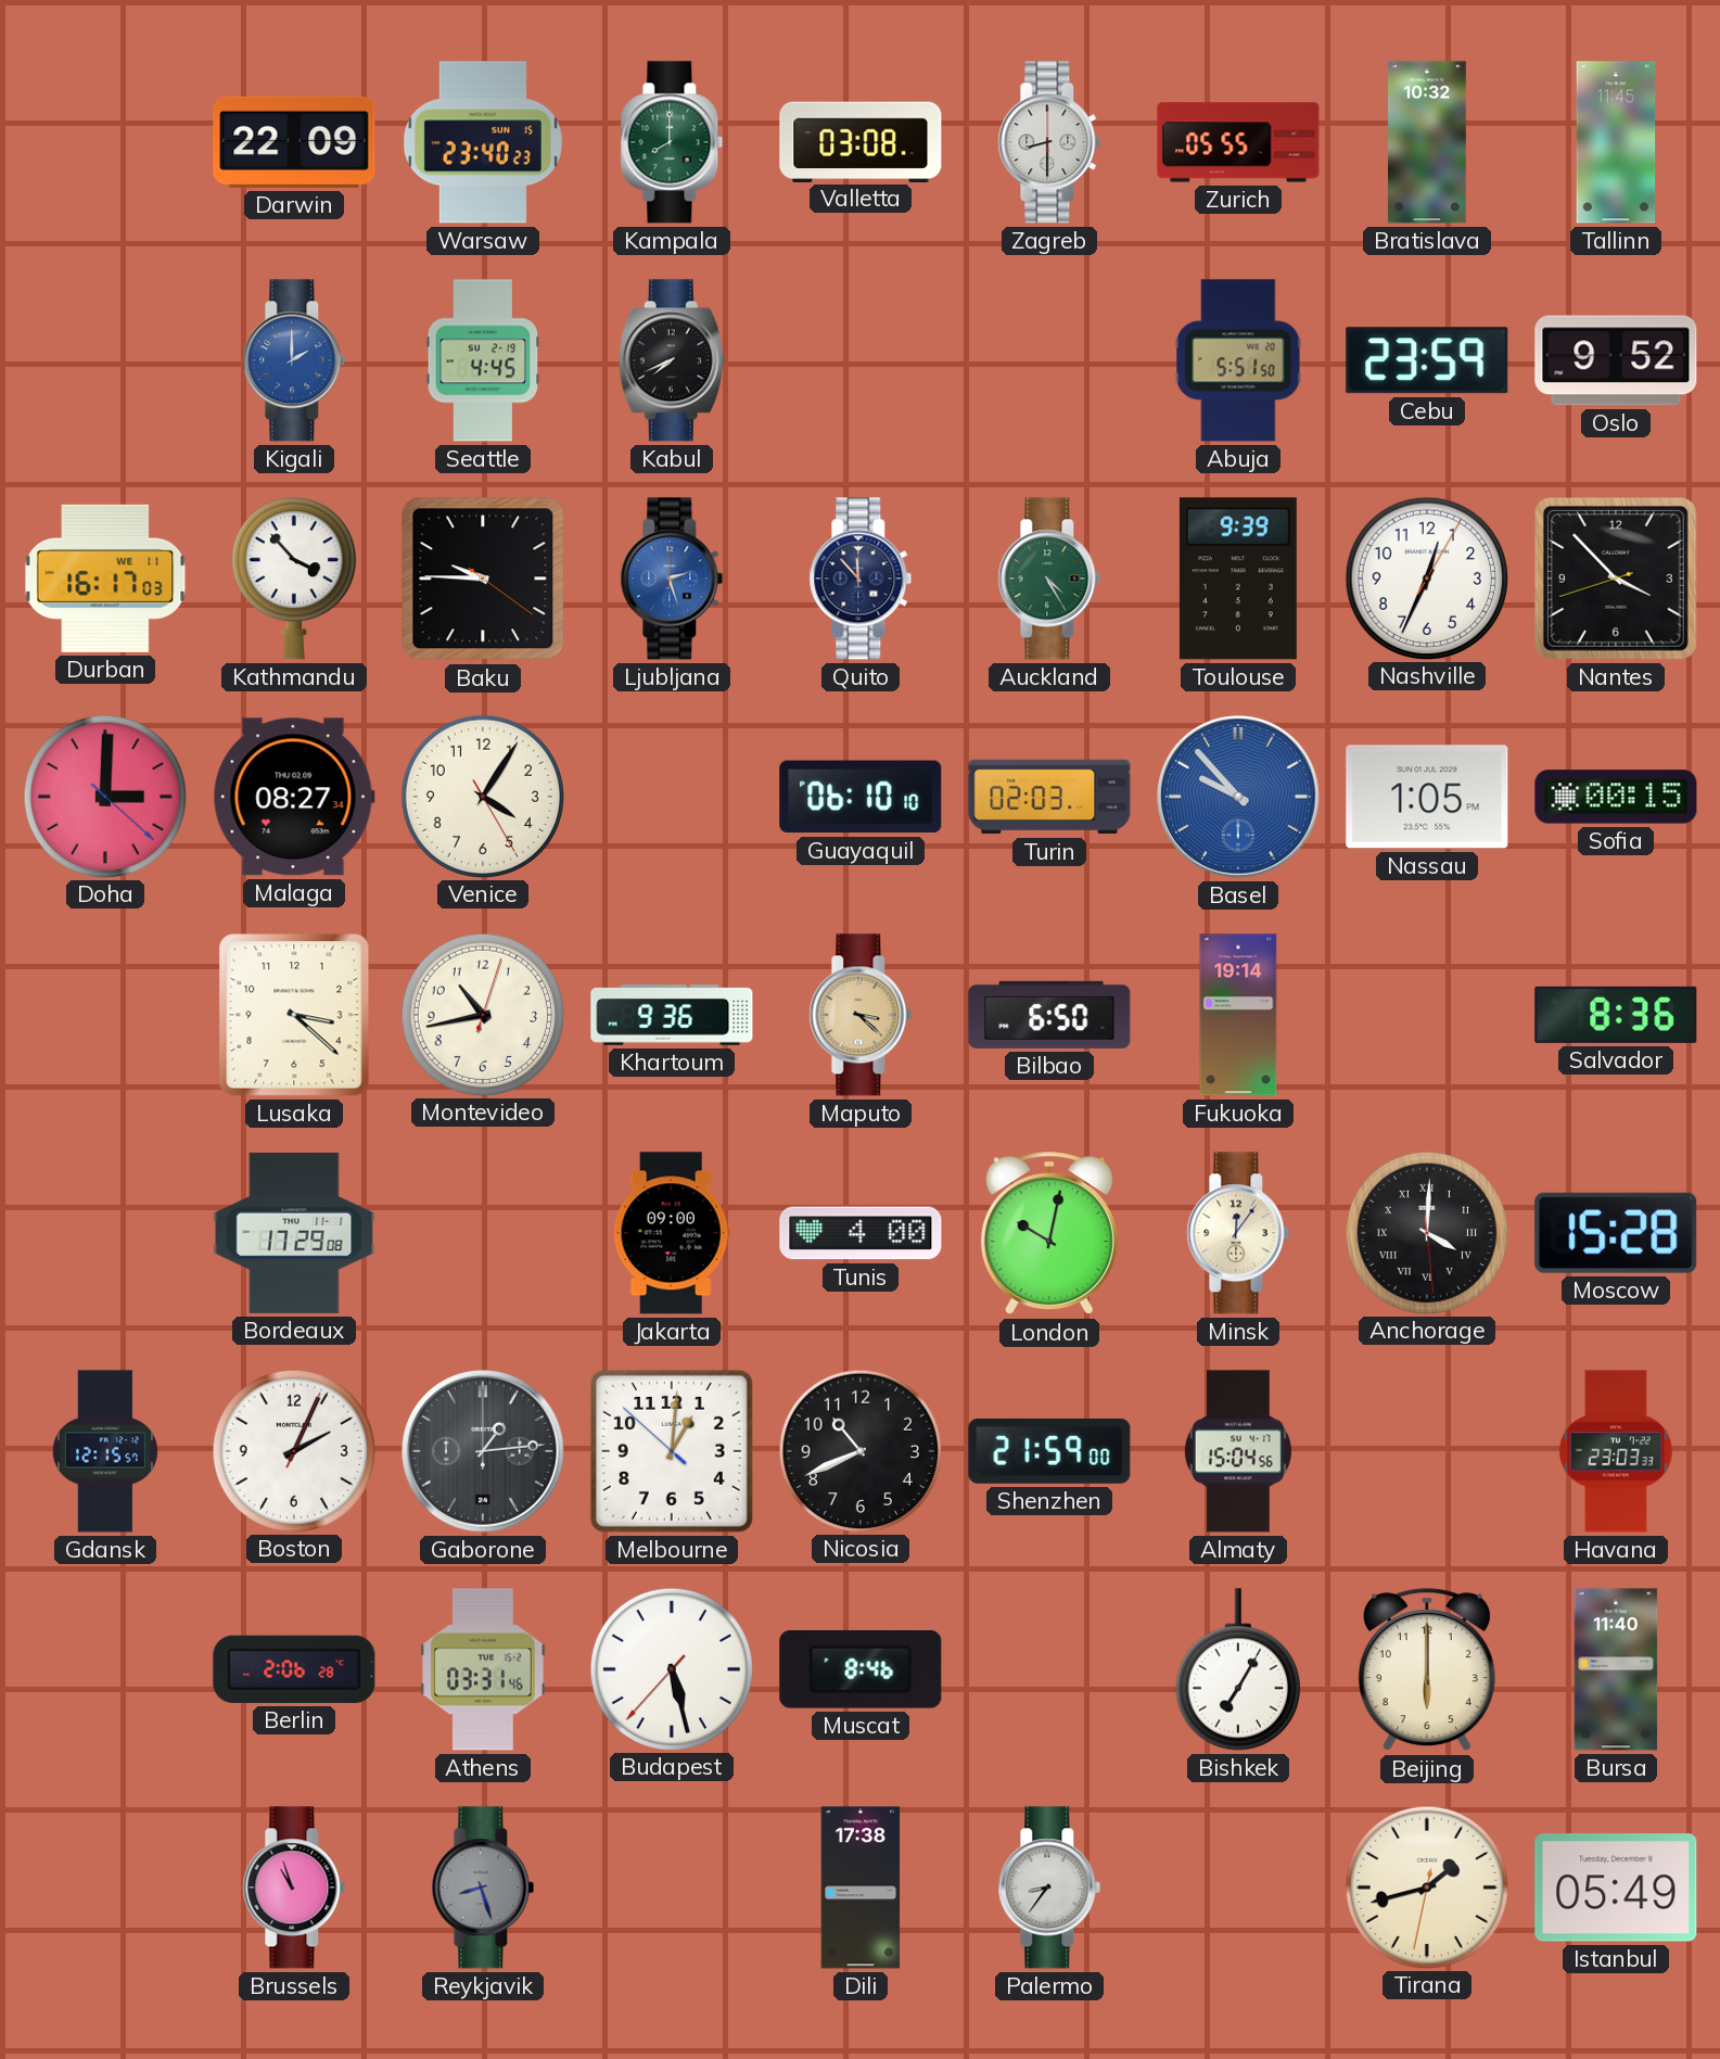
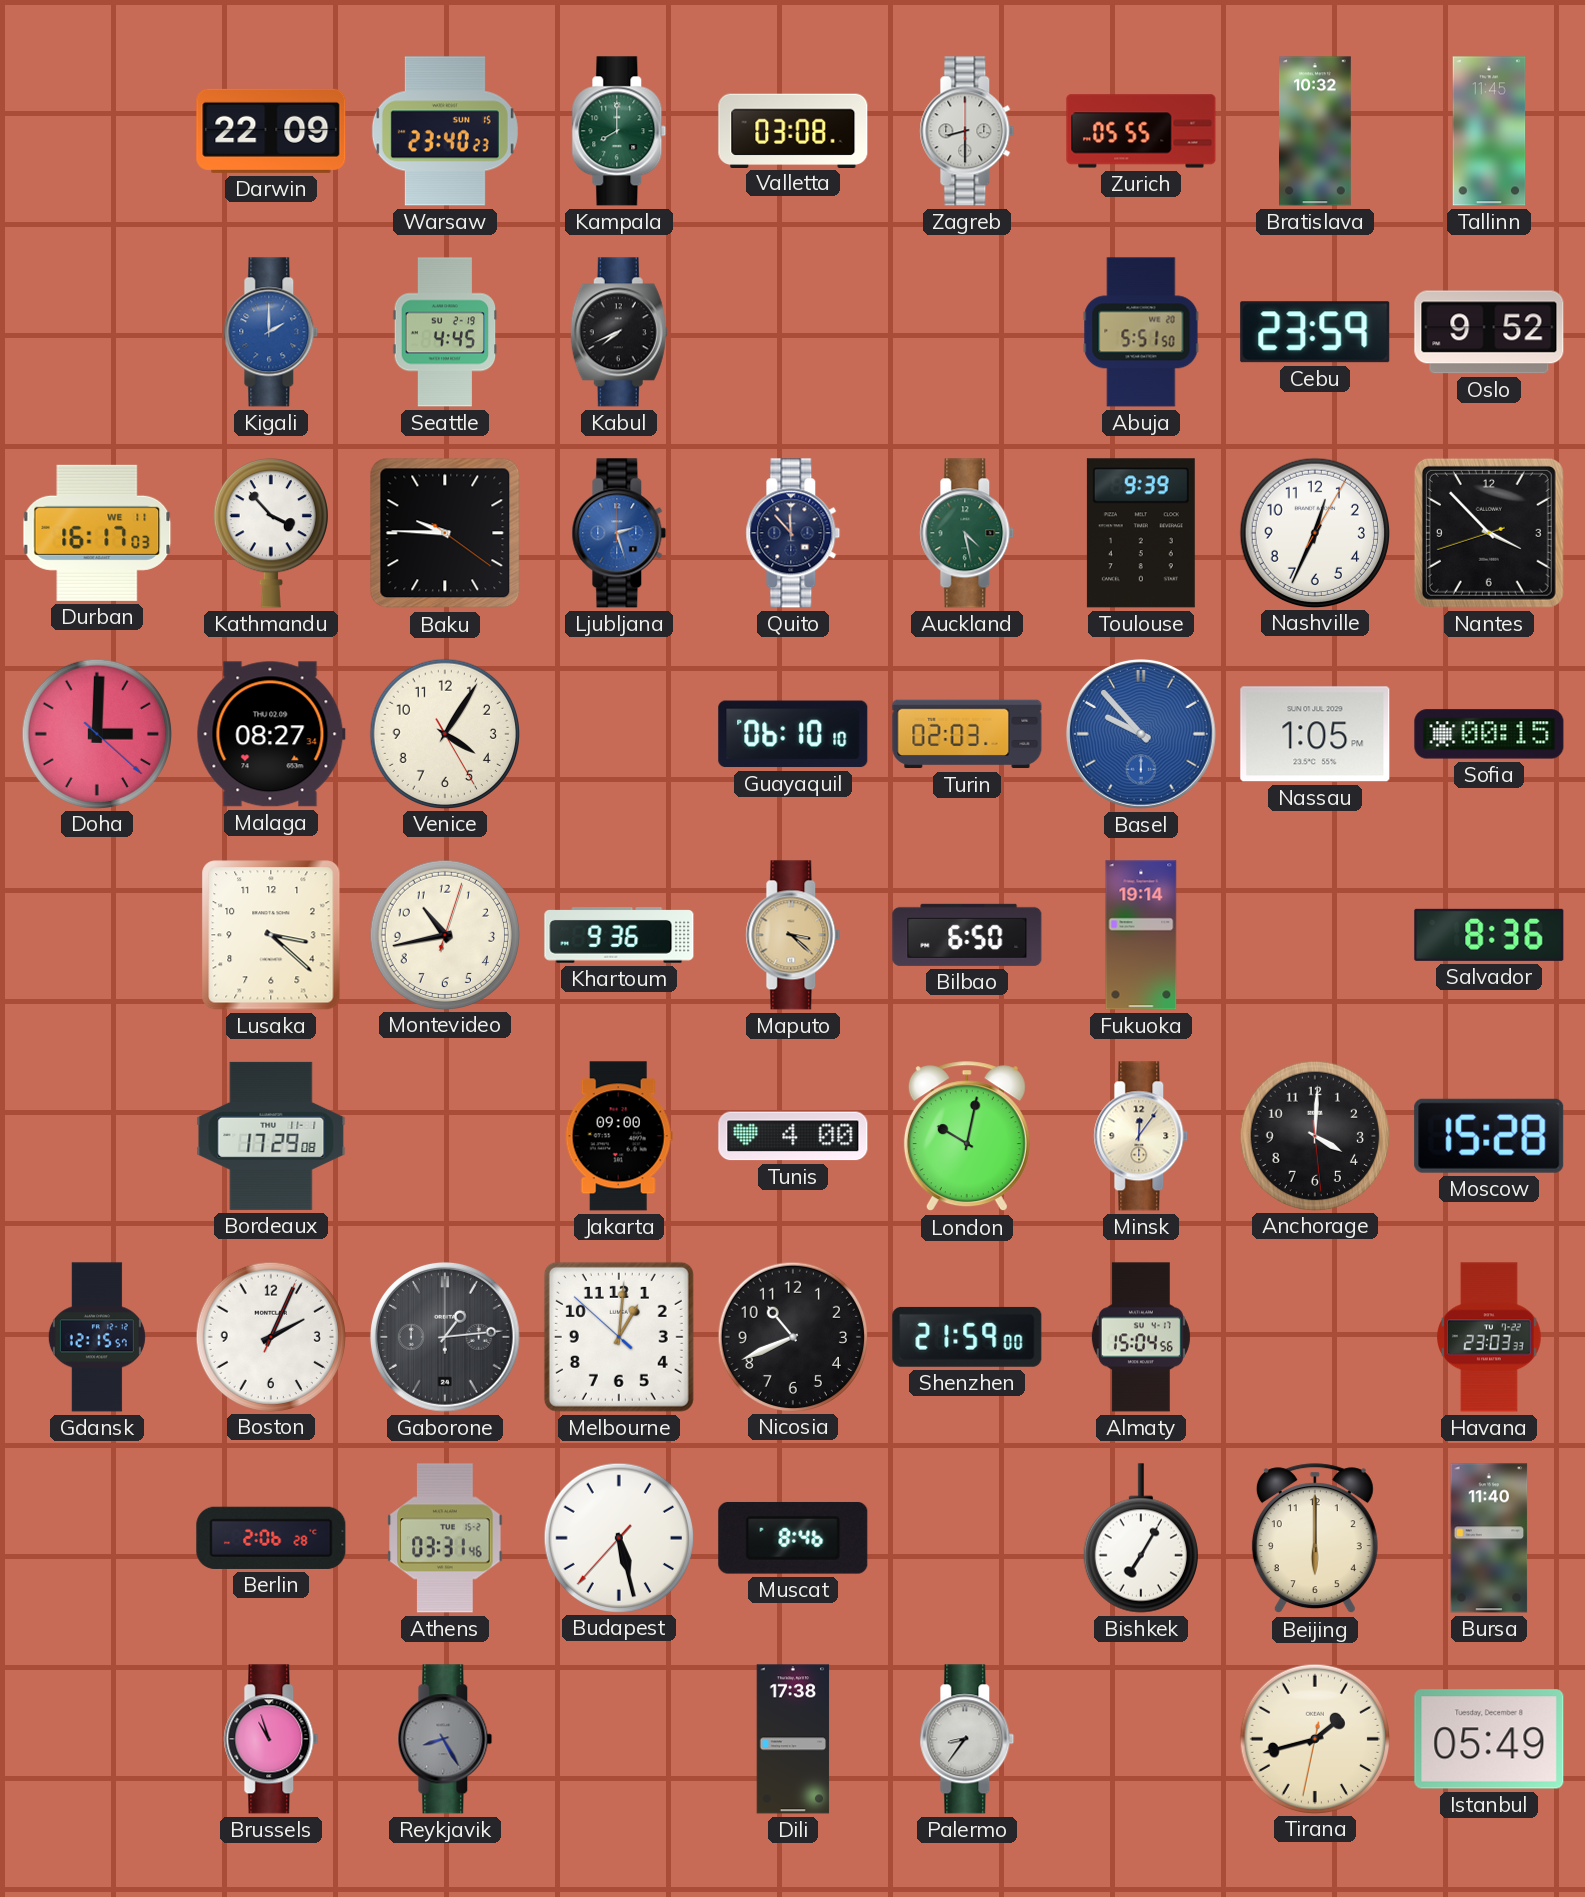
Auckland: 4:25 -> 4:28 (967, 533)
Anchorage numerals: Roman -> Arabic (1314, 1135)
Reykjavik: 8:27 -> 8:25 (445, 1739)
